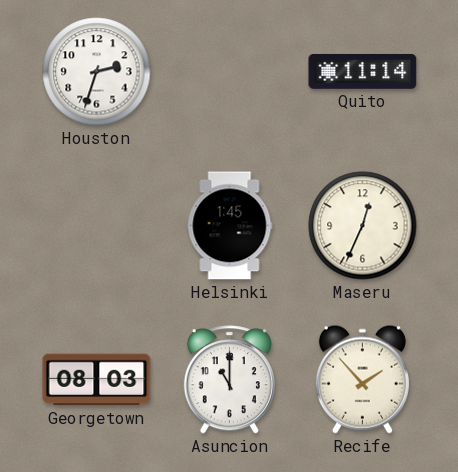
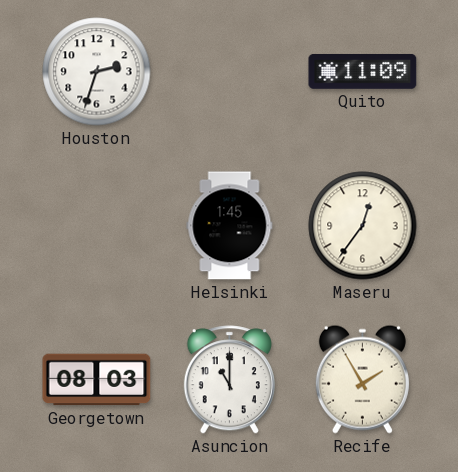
Quito: 11:14 -> 11:09 (363, 71)
Maseru: 12:34 -> 12:36 (363, 226)
Recife: 1:53 -> 1:55 (362, 379)
